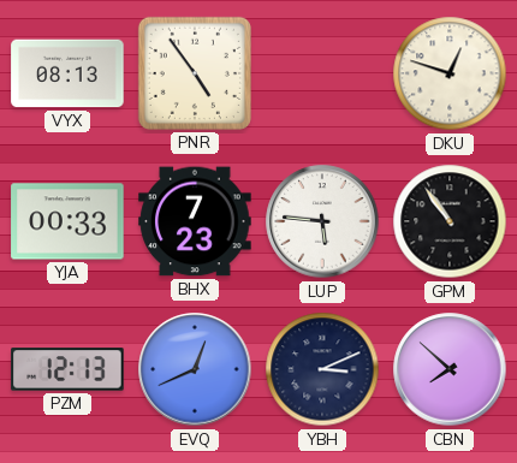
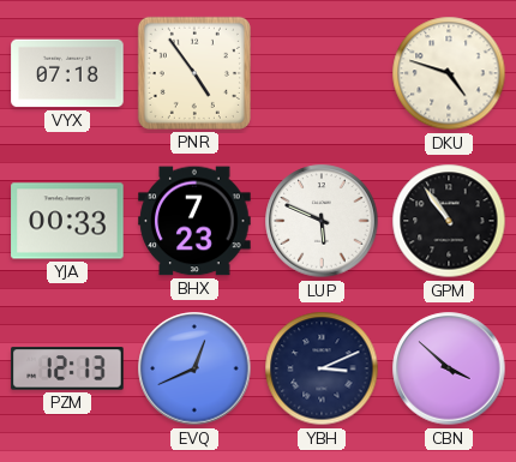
VYX: 08:13 -> 07:18 (67, 73)
DKU: 12:48 -> 4:48 (449, 73)
LUP: 5:46 -> 5:49 (322, 221)
CBN: 7:52 -> 3:52 (449, 368)
